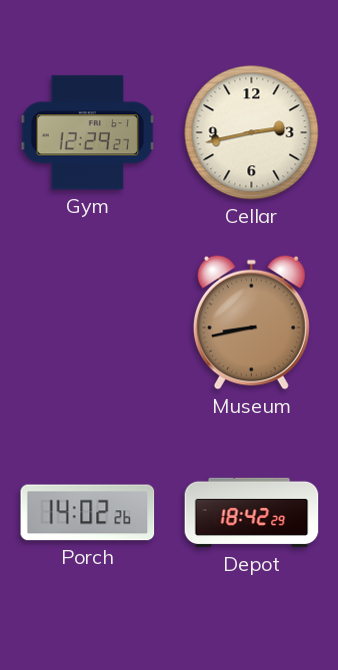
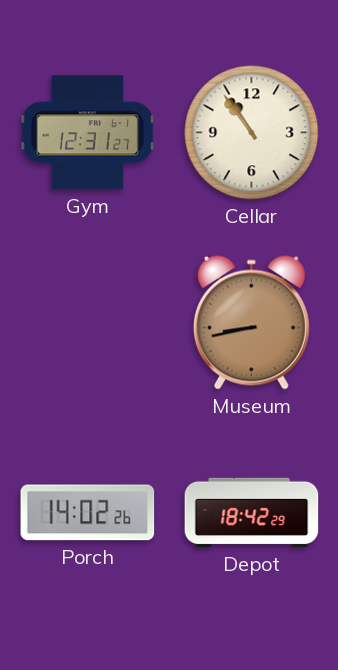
Gym: 12:29 -> 12:31 (88, 133)
Cellar: 2:43 -> 10:54 (252, 133)
